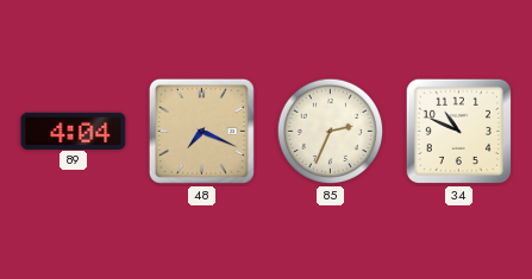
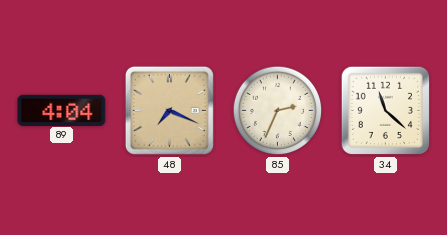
34: 10:49 -> 11:22 (385, 110)
